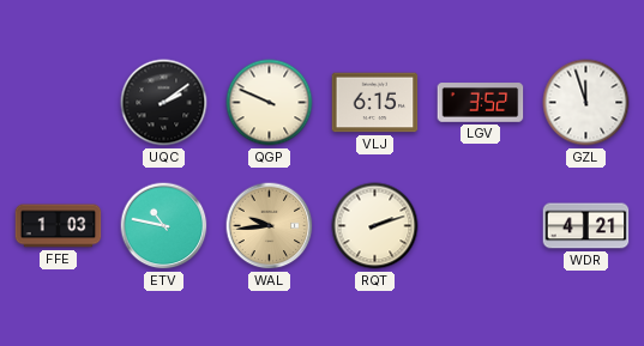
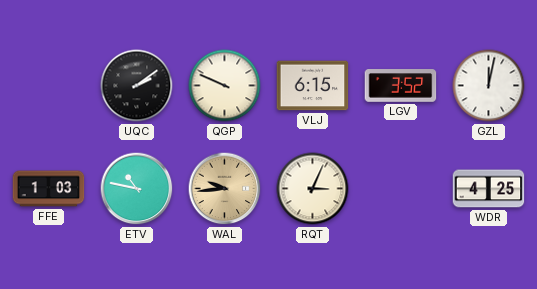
GZL: 11:57 -> 12:02 (489, 86)
RQT: 2:12 -> 3:04 (313, 189)
WDR: 4:21 -> 4:25 (489, 189)
